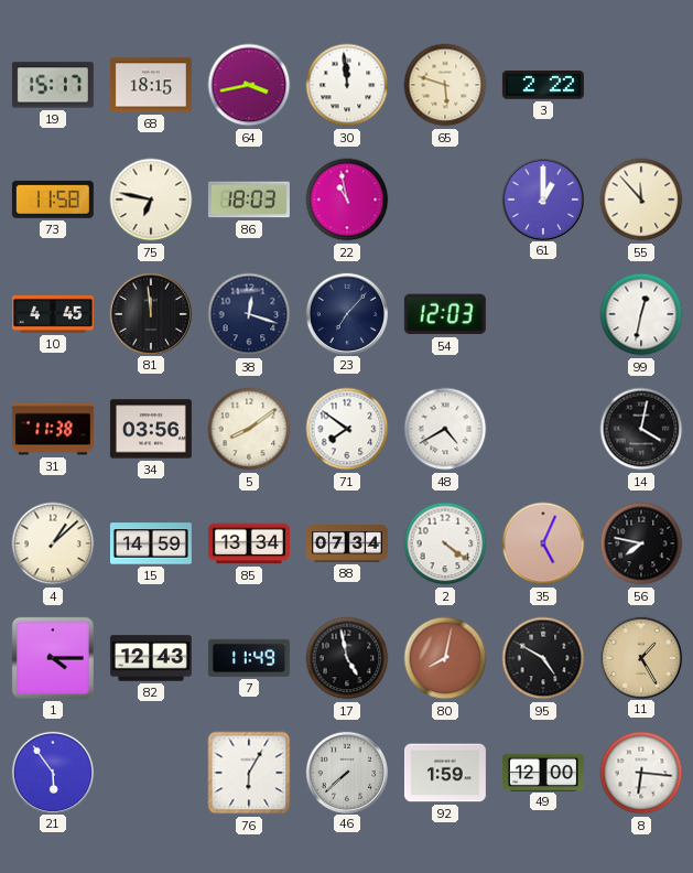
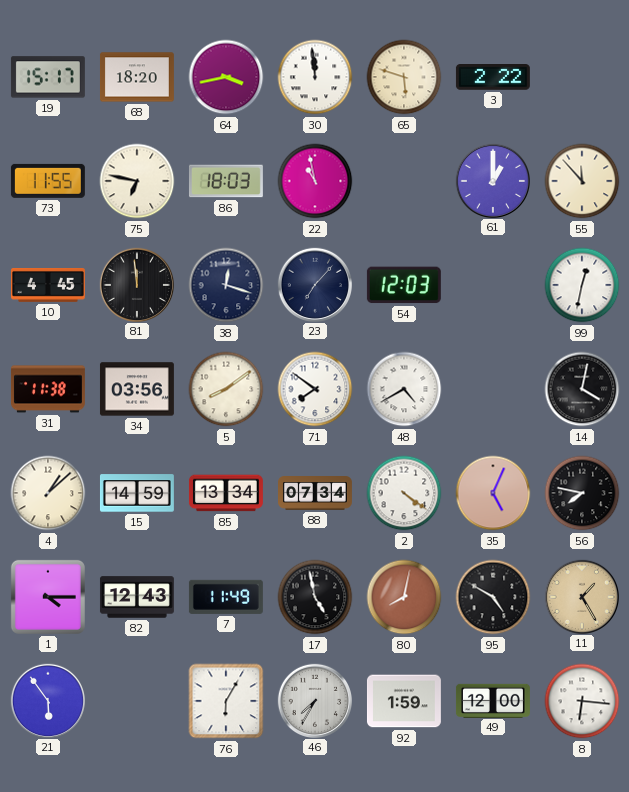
68: 18:15 -> 18:20 (137, 77)
73: 11:58 -> 11:55 (48, 181)
46: 7:38 -> 7:35 (314, 700)
